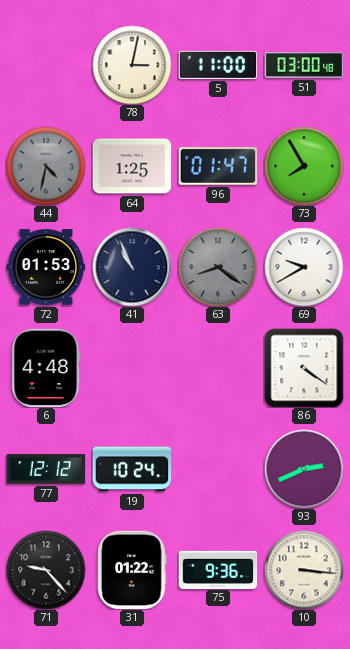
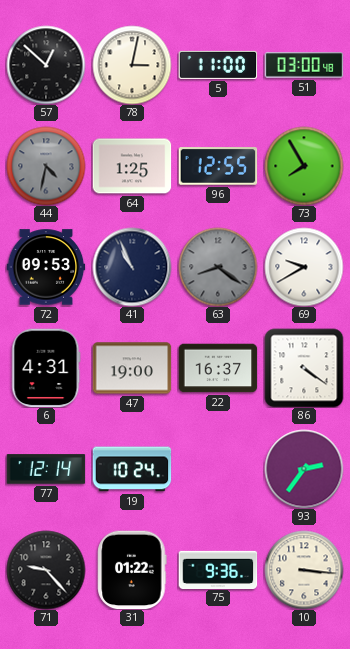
57: none -> 12:52 (46, 65)
96: 01:47 -> 12:55 (218, 166)
72: 01:53 -> 09:53 (46, 267)
6: 4:48 -> 4:31 (46, 368)
47: none -> 19:00 (132, 368)
22: none -> 16:37 (218, 368)
77: 12:12 -> 12:14 (46, 469)
93: 2:41 -> 2:36 (304, 469)
